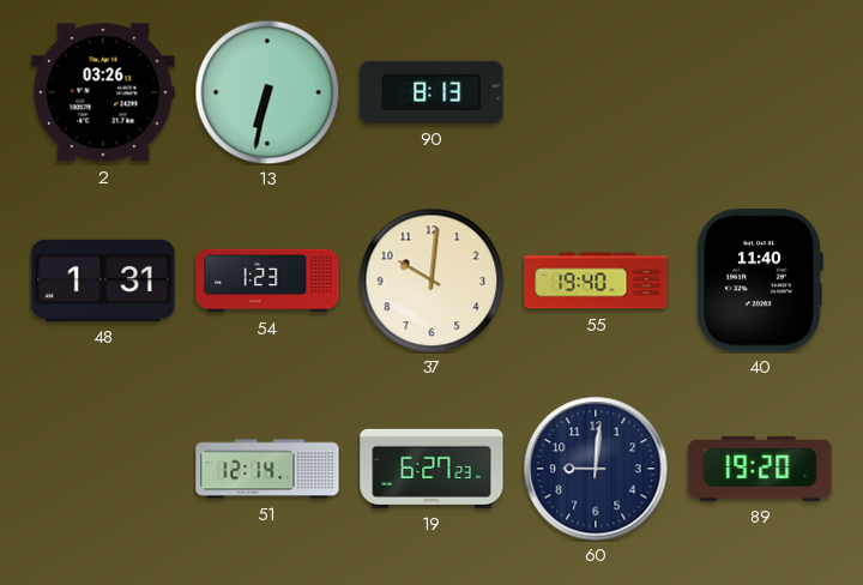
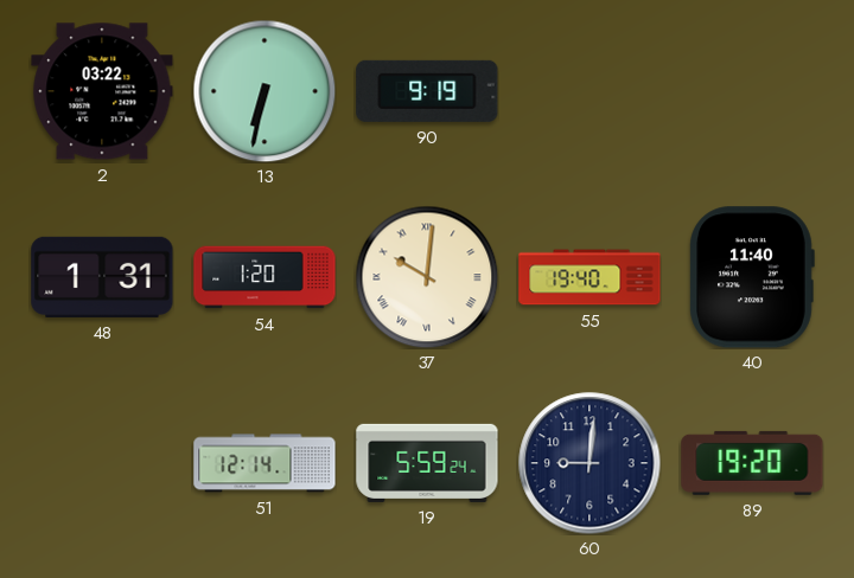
2: 03:26 -> 03:22 (102, 91)
90: 8:13 -> 9:19 (427, 91)
54: 1:23 -> 1:20 (265, 277)
37 numerals: Arabic -> Roman (427, 277)
19: 6:27 -> 5:59 (427, 463)
